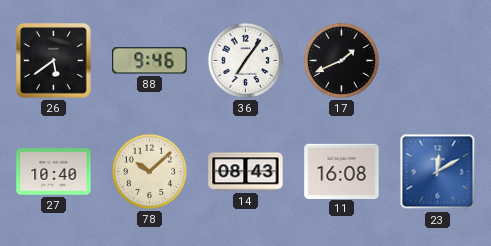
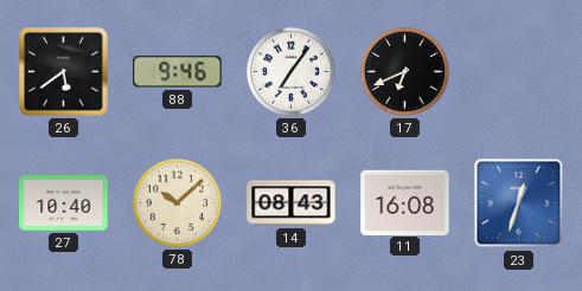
17: 1:41 -> 6:41 (404, 71)
23: 12:10 -> 12:33 (519, 203)
